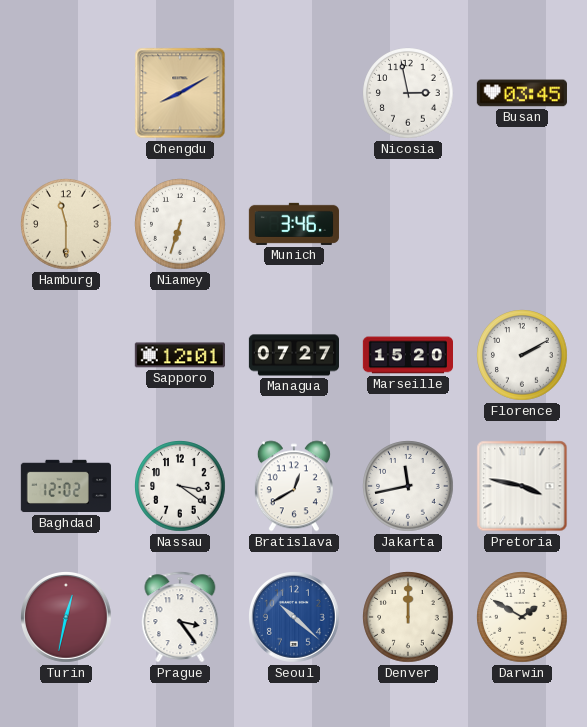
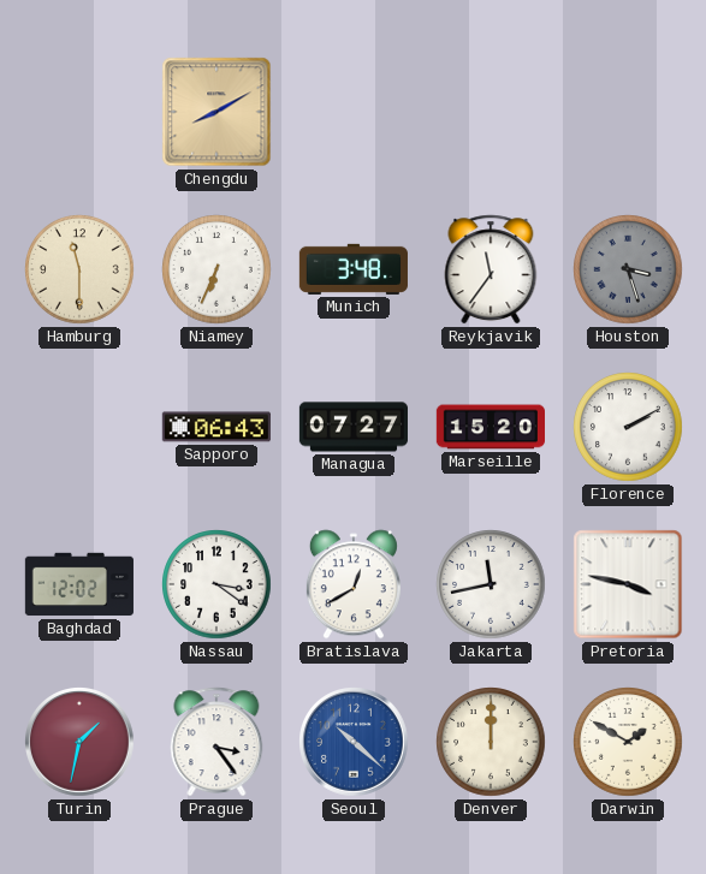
Nicosia: 2:58 -> none (408, 93)
Busan: 03:45 -> none (522, 93)
Niamey: 6:33 -> 6:34 (216, 269)
Munich: 3:46 -> 3:48 (354, 269)
Reykjavik: none -> 11:36 (491, 269)
Houston: none -> 3:27 (628, 269)
Sapporo: 12:01 -> 06:43 (216, 427)
Turin: 12:32 -> 1:32 (81, 743)
